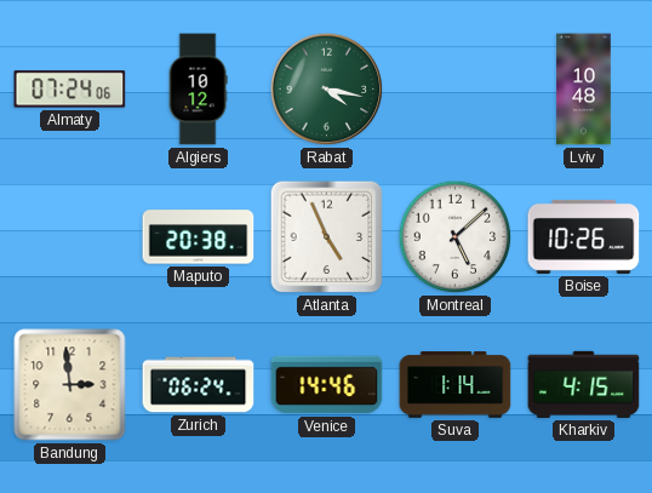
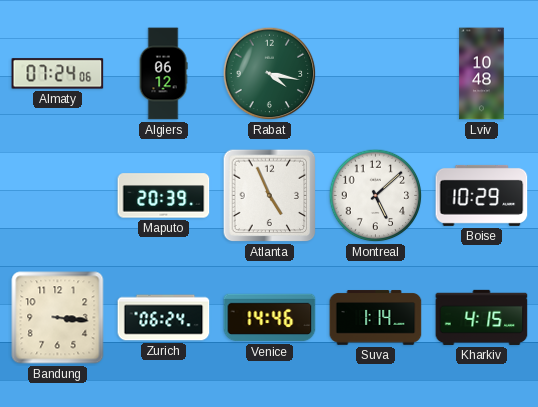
Algiers: 10:12 -> 06:12 (163, 74)
Maputo: 20:38 -> 20:39 (164, 196)
Boise: 10:26 -> 10:29 (482, 195)
Bandung: 2:59 -> 3:16 (58, 318)
